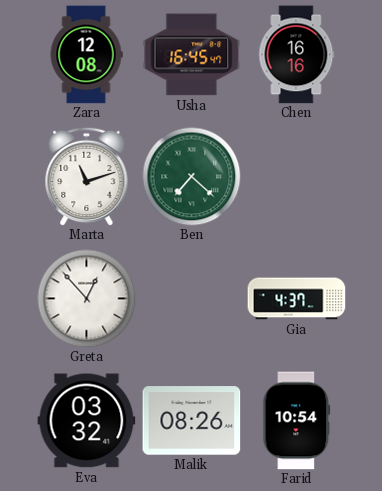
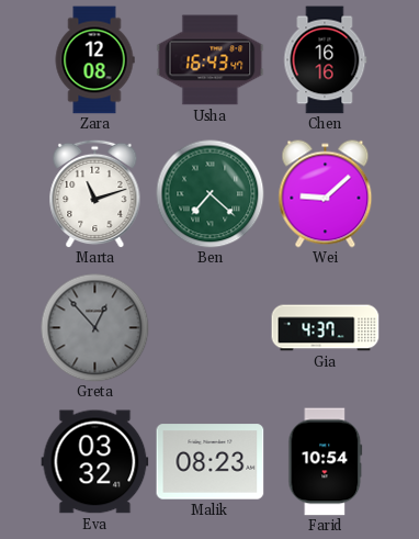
Usha: 16:45 -> 16:43 (211, 60)
Wei: none -> 9:08 (326, 194)
Greta dial: white -> grey (95, 328)
Malik: 08:26 -> 08:23 (211, 462)
